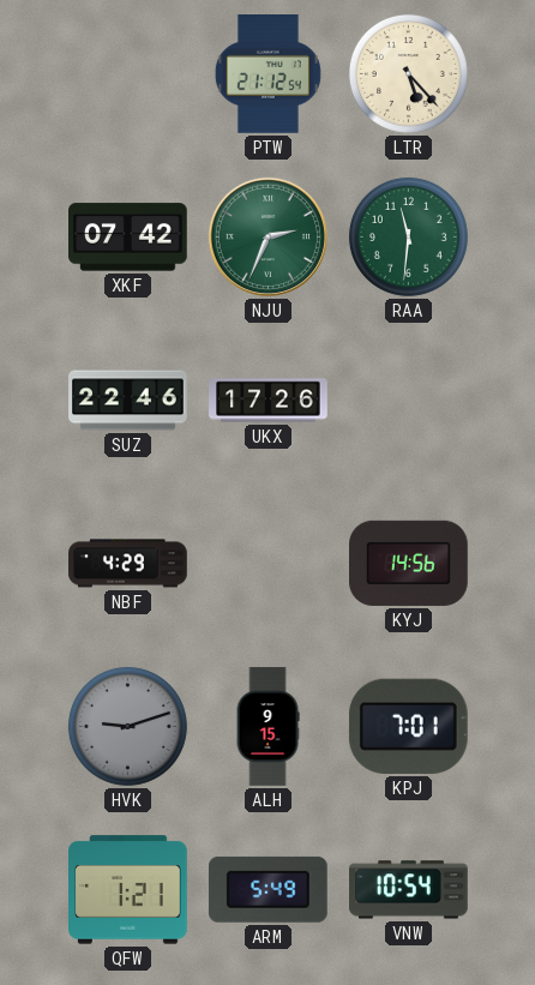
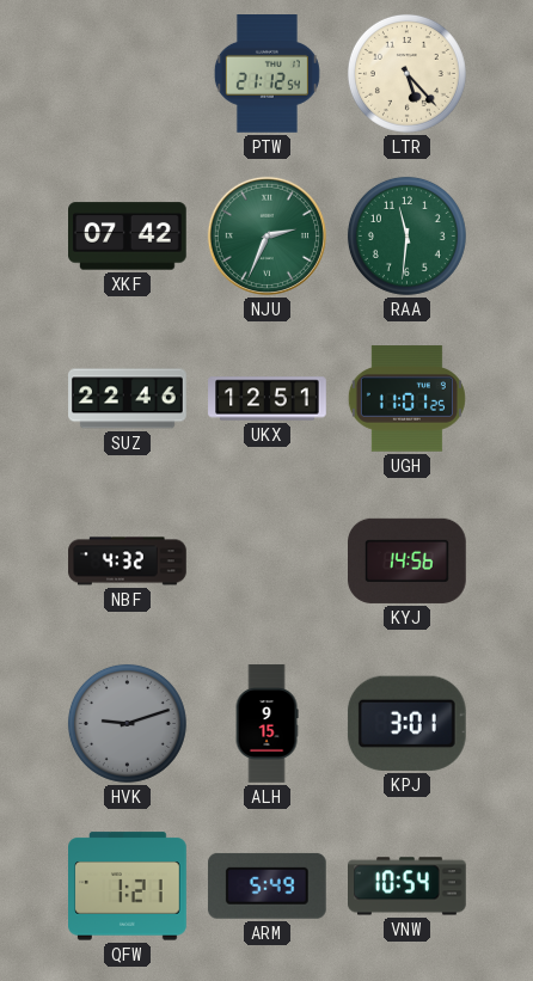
UKX: 17:26 -> 12:51 (268, 399)
UGH: none -> 11:01 (406, 399)
NBF: 4:29 -> 4:32 (128, 562)
KPJ: 7:01 -> 3:01 (406, 723)
